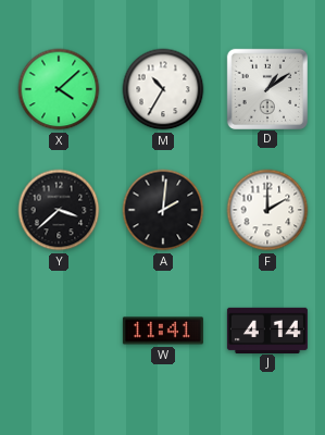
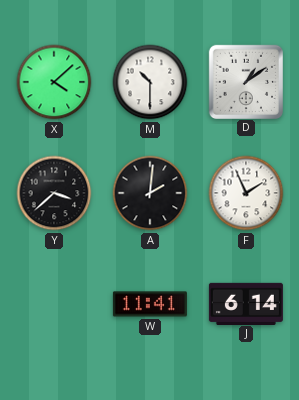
M: 10:35 -> 10:30 (150, 82)
F: 2:00 -> 1:56 (246, 193)
J: 4:14 -> 6:14 (246, 303)
